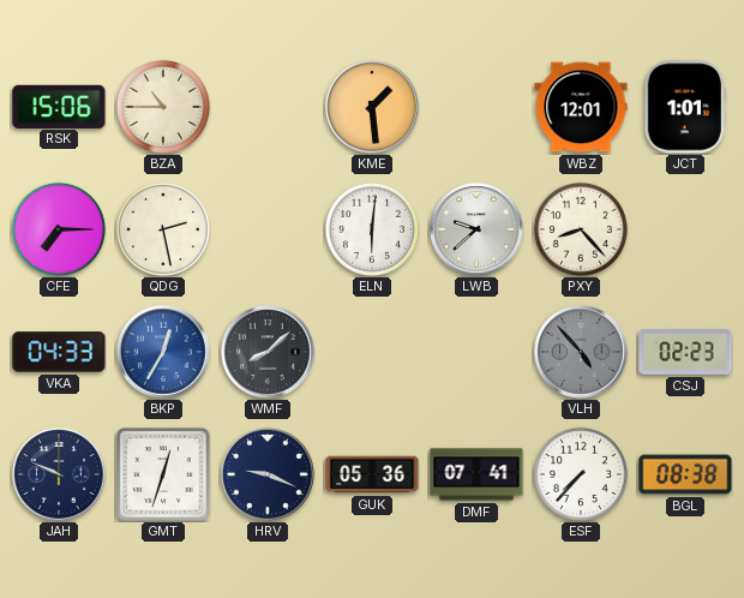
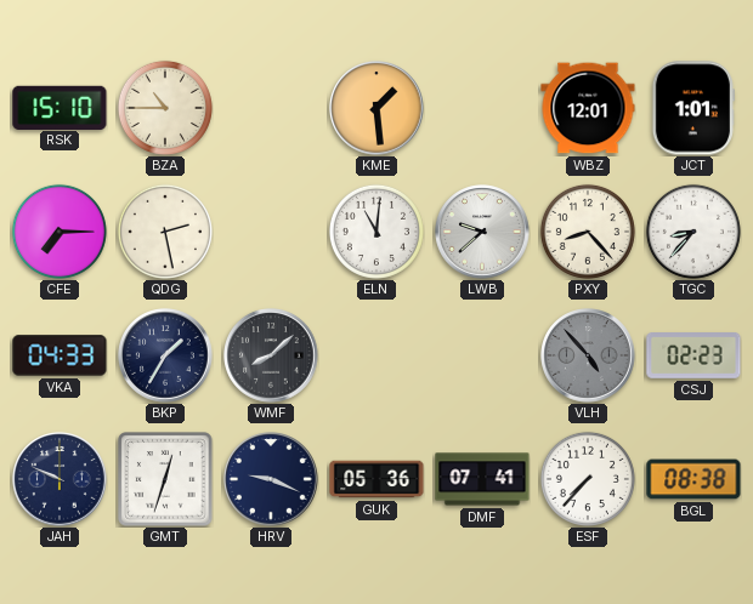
RSK: 15:06 -> 15:10 (60, 107)
ELN: 6:01 -> 11:01 (376, 232)
TGC: none -> 8:37 (693, 232)
BKP: 12:35 -> 1:35 (165, 355)
BKP dial: blue -> navy (165, 355)
